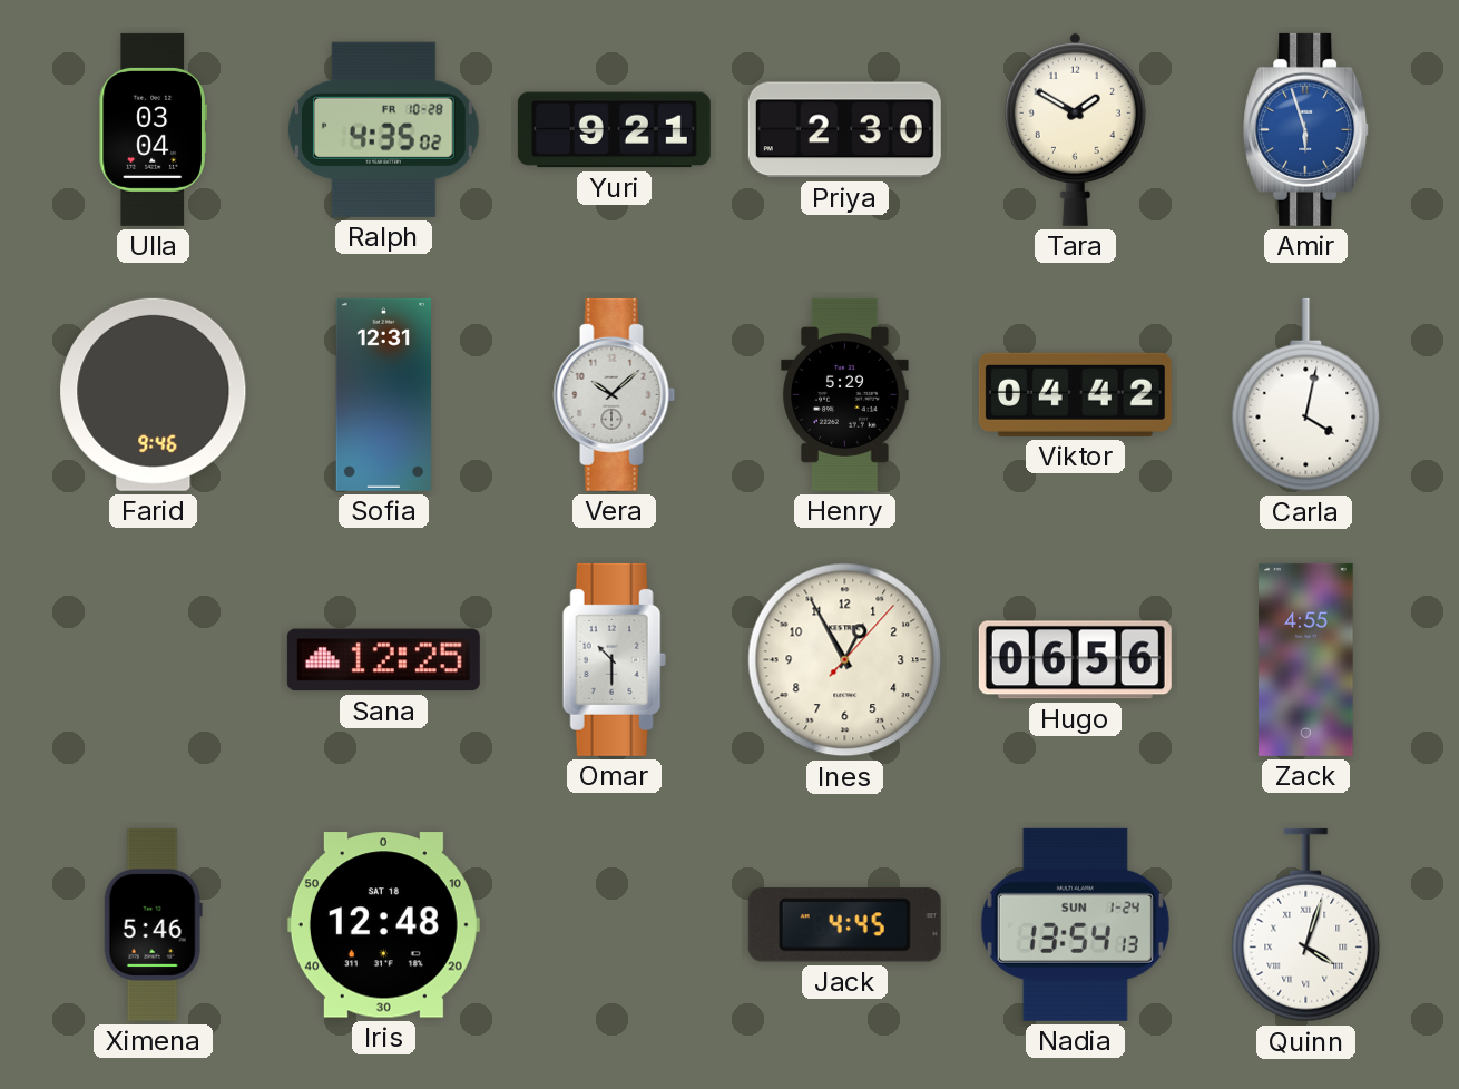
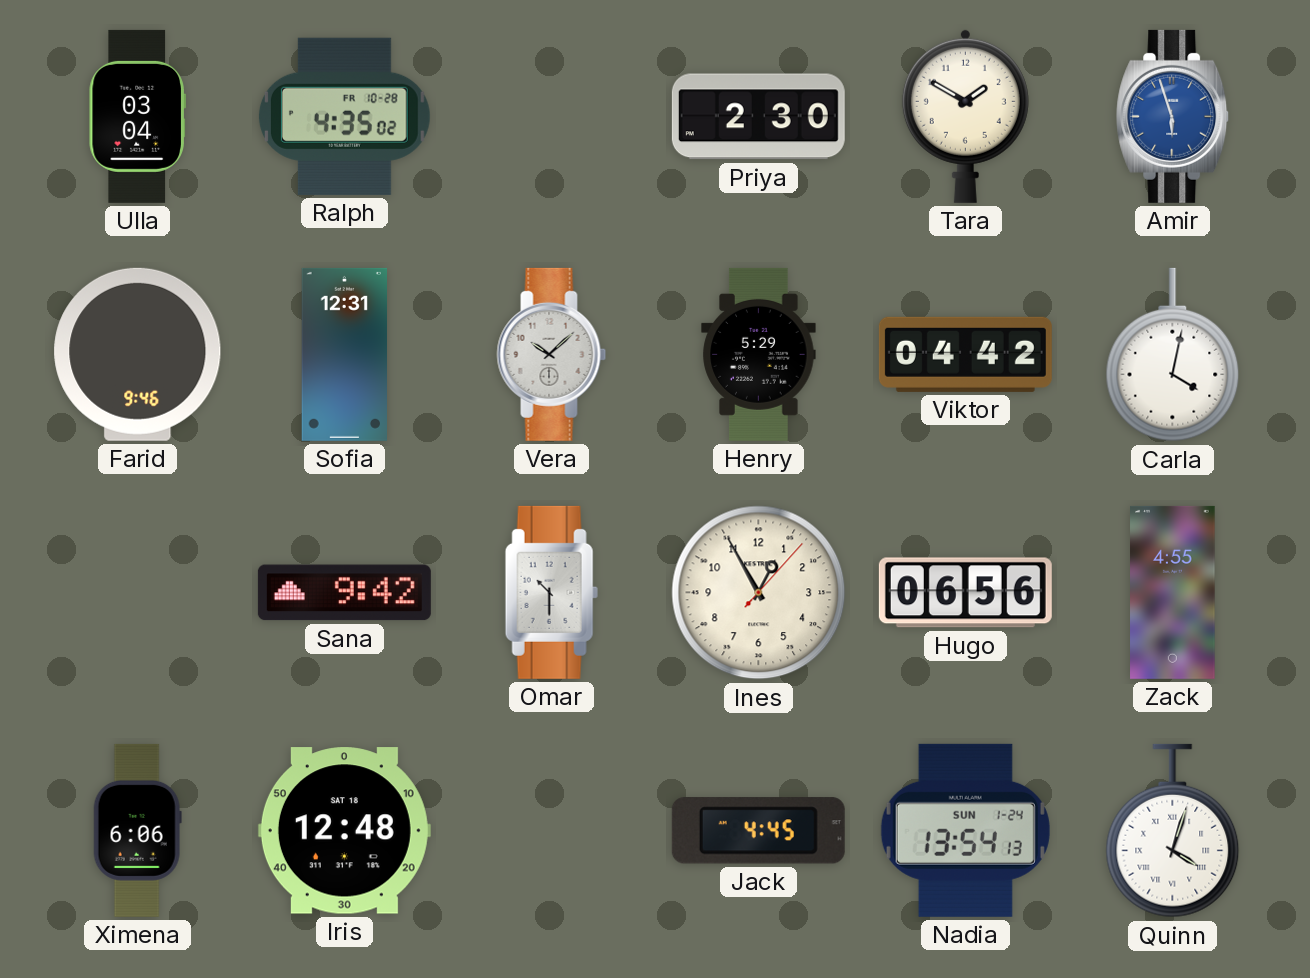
Yuri: 9:21 -> none (614, 130)
Sana: 12:25 -> 9:42 (344, 593)
Ximena: 5:46 -> 6:06 (137, 830)
